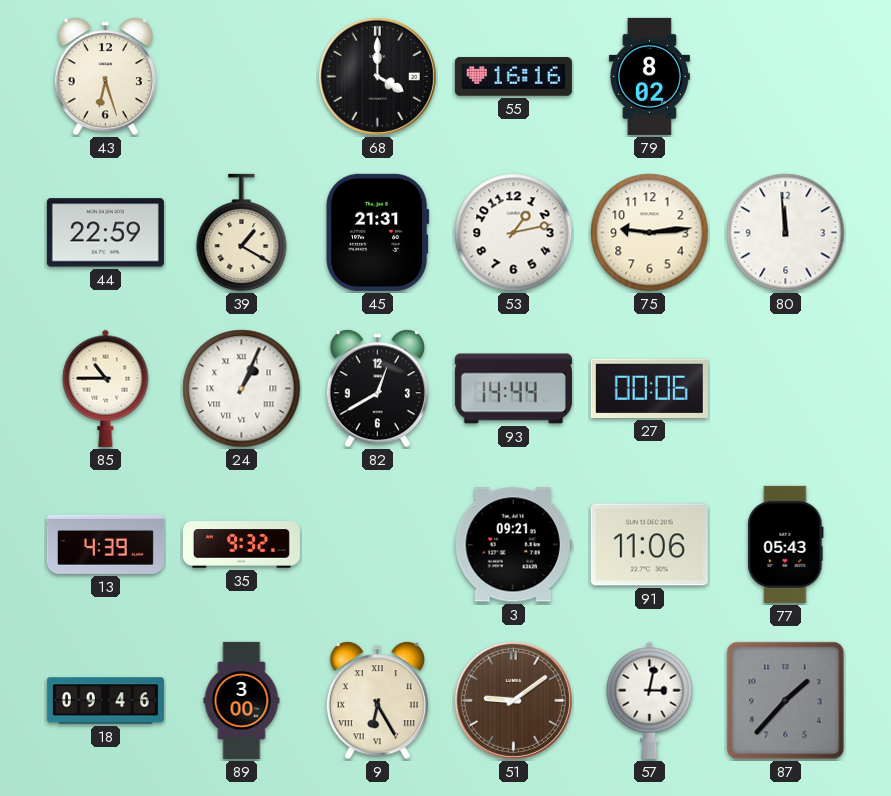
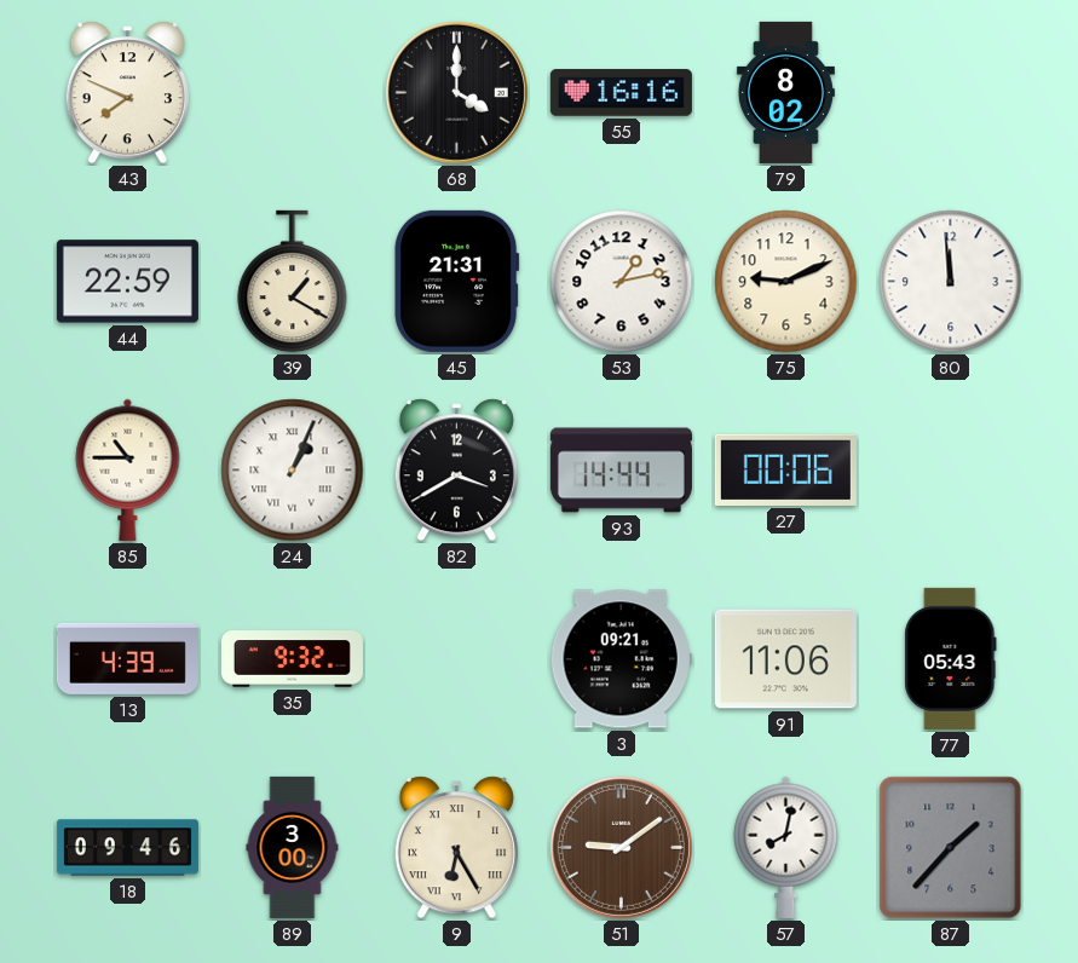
43: 6:27 -> 7:49 (127, 93)
75: 9:14 -> 9:11 (786, 282)
82: 12:40 -> 3:40 (456, 471)
57: 3:02 -> 8:02 (786, 847)
